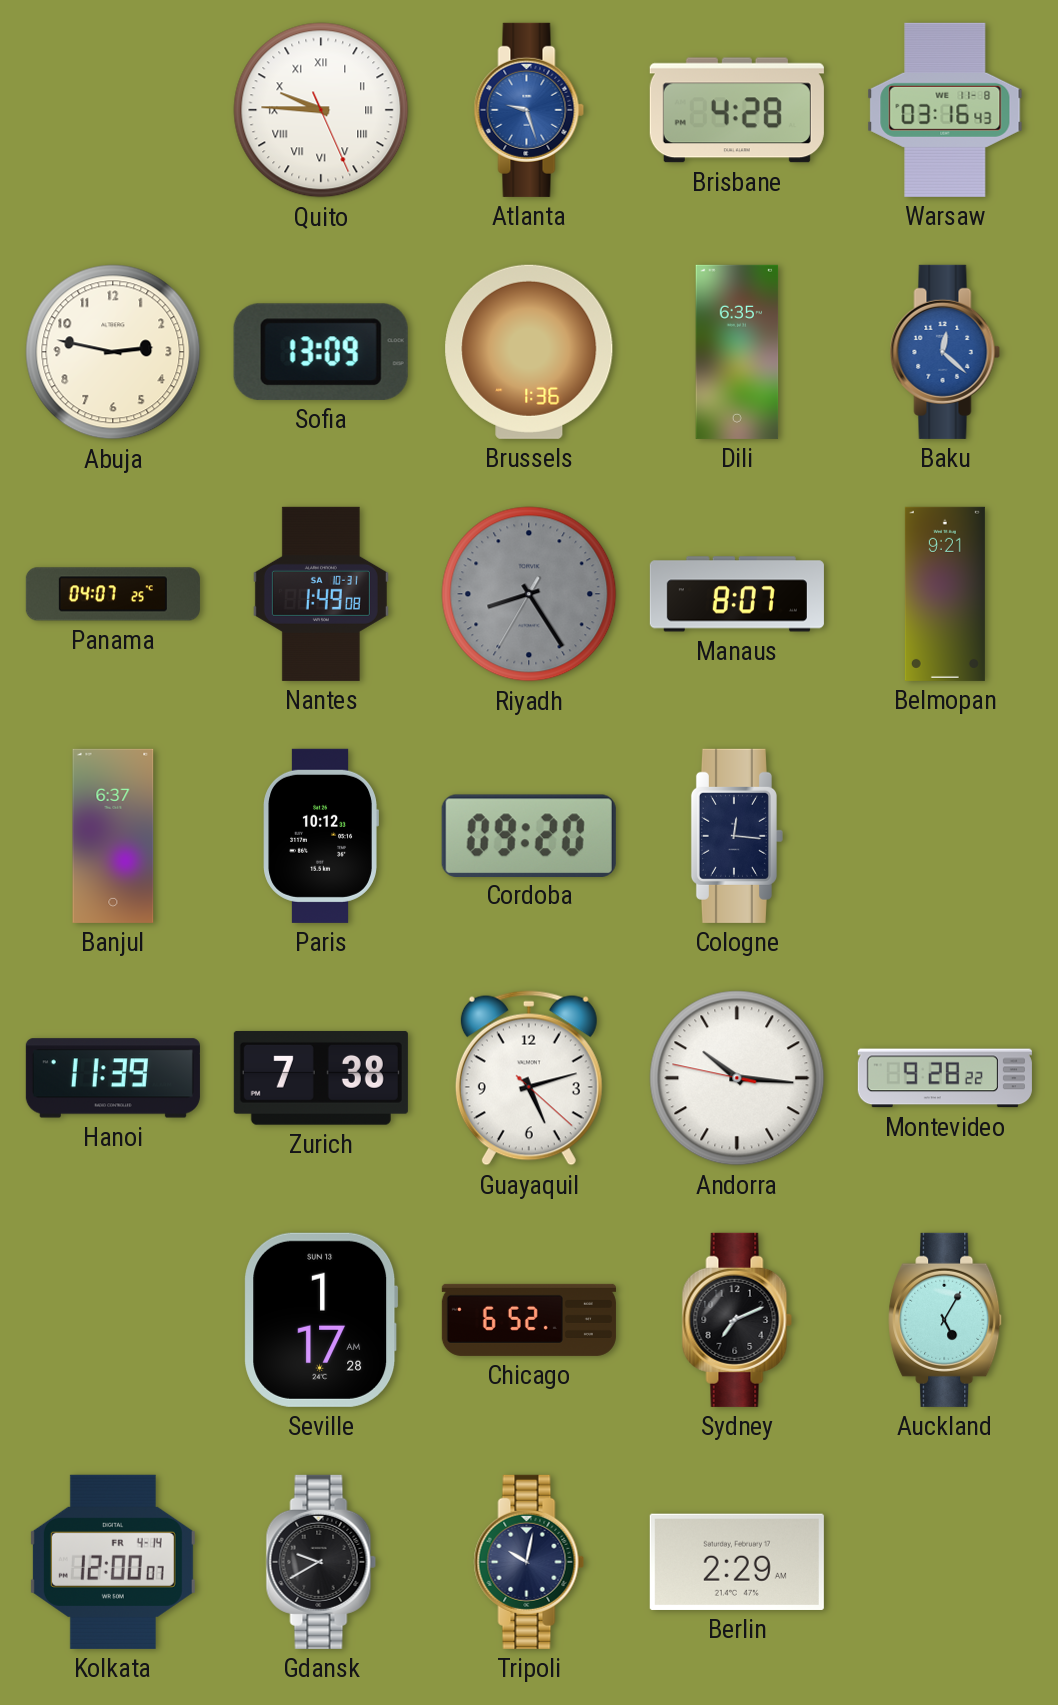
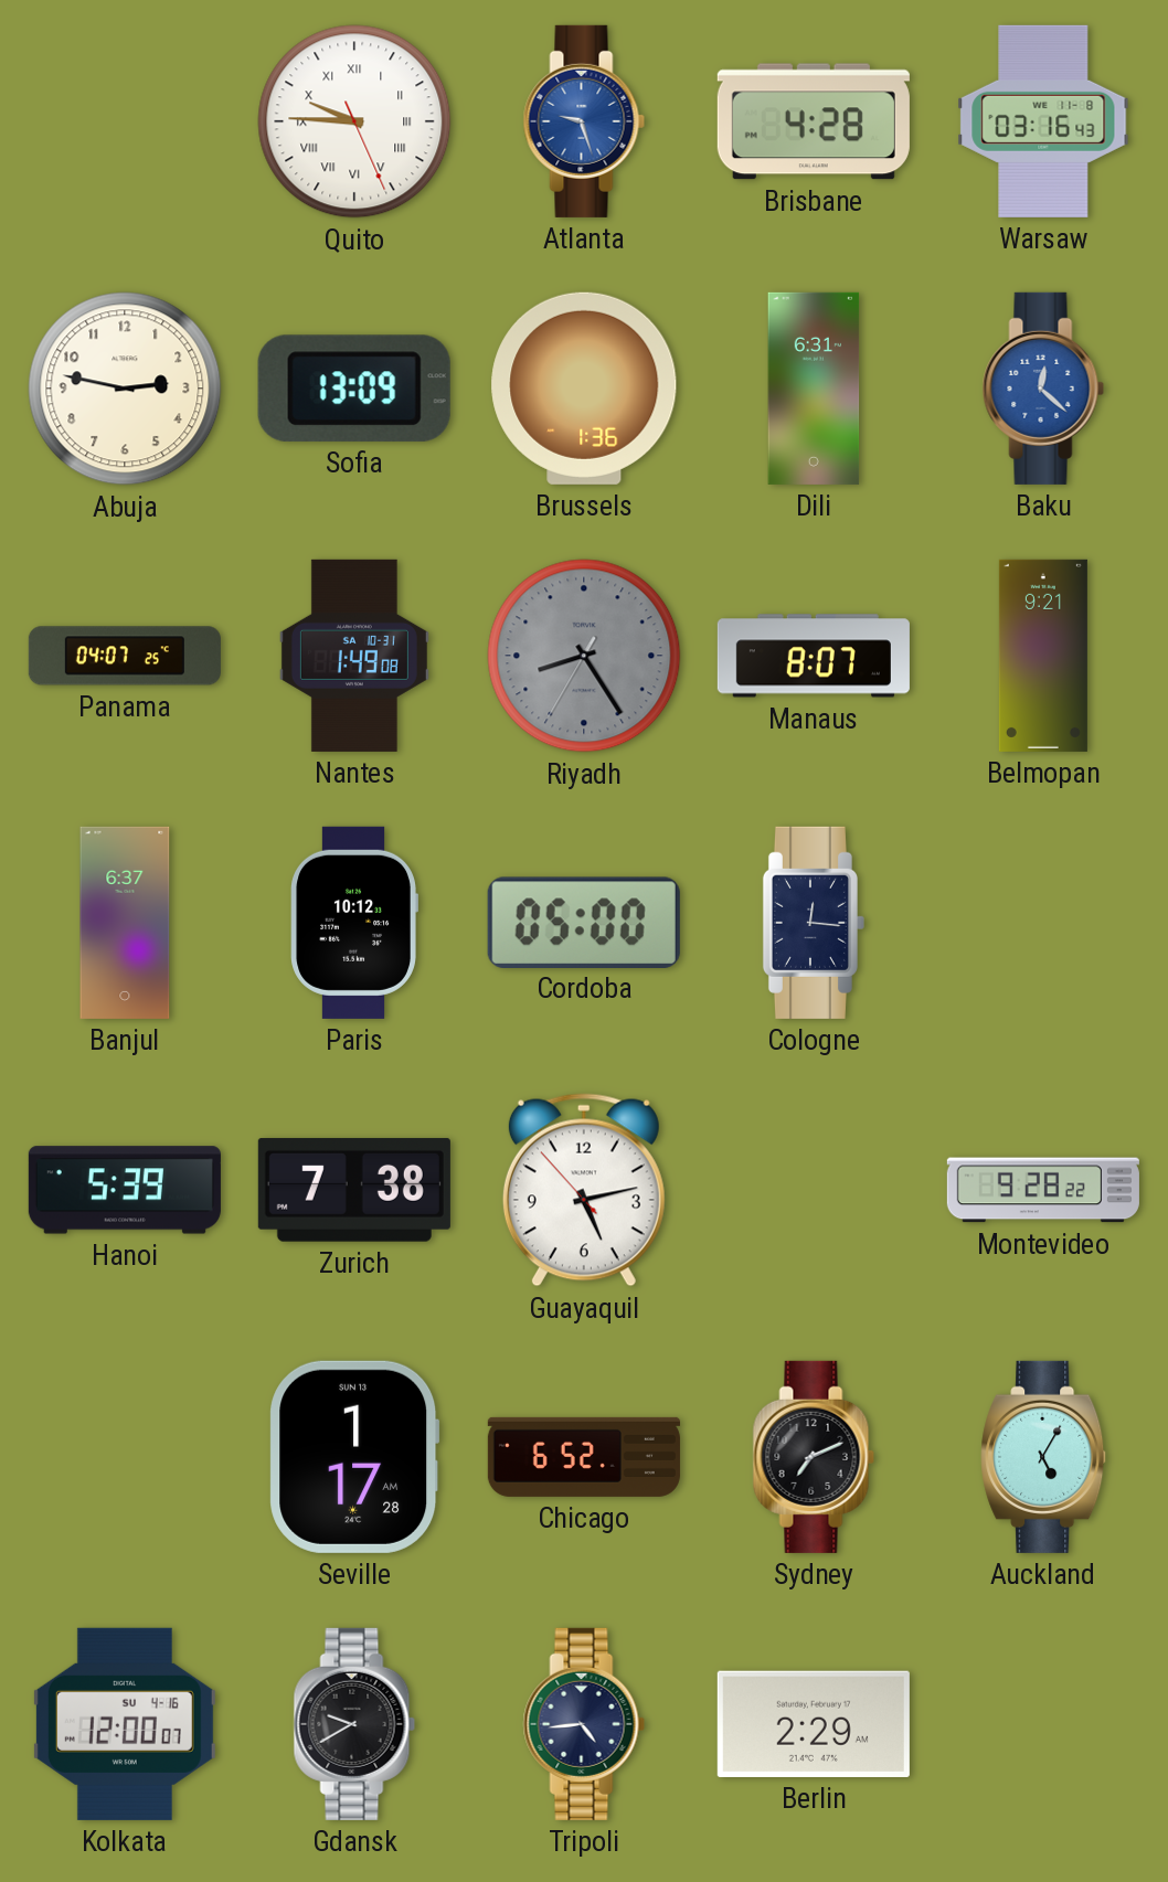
Dili: 6:35 -> 6:31 (814, 389)
Cordoba: 09:20 -> 05:00 (584, 922)
Hanoi: 11:39 -> 5:39 (125, 1190)
Guayaquil: 5:12:22 -> 5:12:53 (584, 1190)
Andorra: 10:15 -> none (737, 1078)
Kolkata date: FR 4-14 -> SU 4-16 (125, 1724)
Tripoli: 10:02 -> 4:44 (584, 1724)
